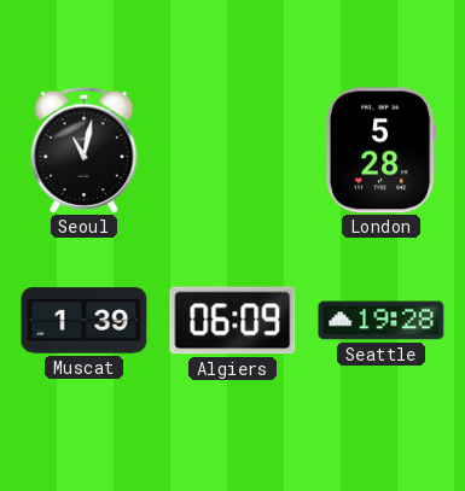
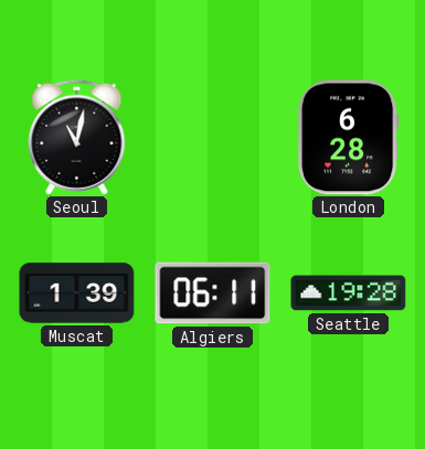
London: 5:28 -> 6:28 (348, 138)
Algiers: 06:09 -> 06:11 (213, 293)
